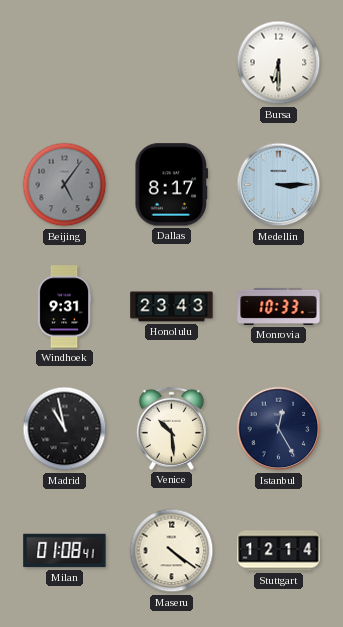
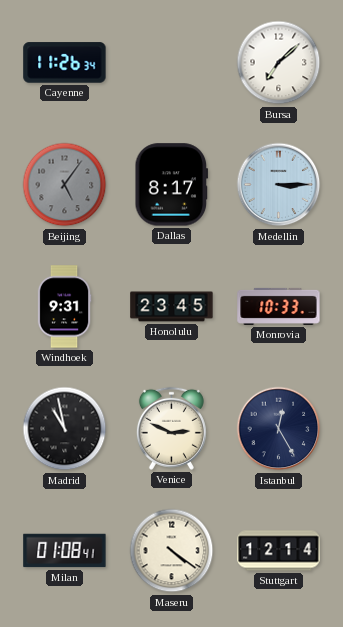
Cayenne: none -> 11:26 (65, 63)
Bursa: 6:30 -> 7:08 (279, 63)
Honolulu: 23:43 -> 23:45 (172, 307)
Venice: 10:29 -> 2:49 (171, 428)
